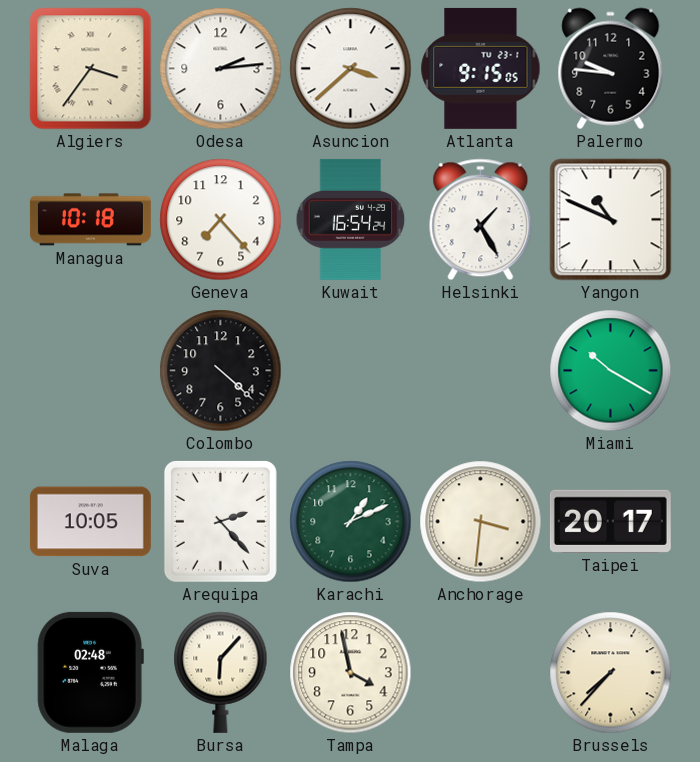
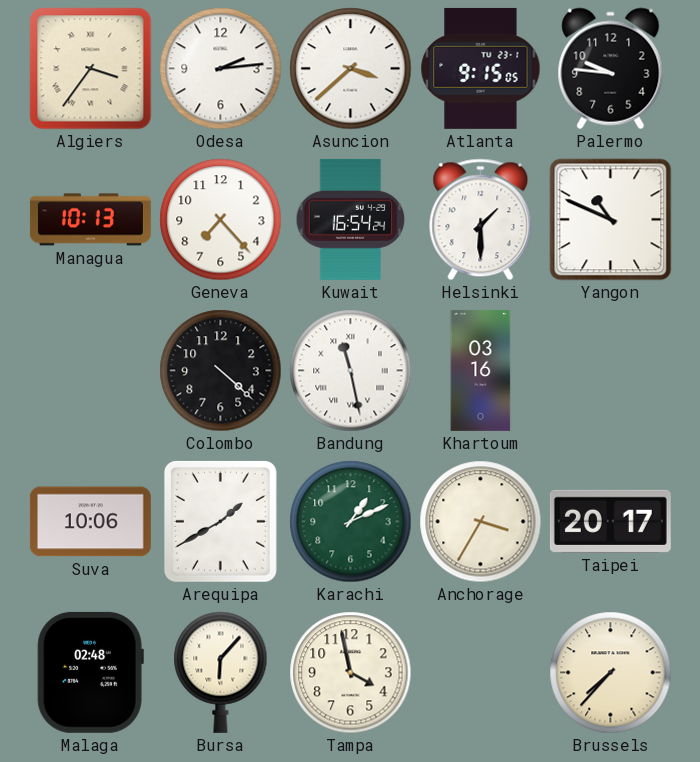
Managua: 10:18 -> 10:13 (90, 220)
Helsinki: 1:25 -> 1:30 (481, 220)
Bandung: none -> 11:28 (351, 371)
Khartoum: none -> 03:16 (481, 370)
Miami: 10:20 -> none (611, 371)
Suva: 10:05 -> 10:06 (90, 522)
Arequipa: 2:23 -> 1:40 (220, 521)
Anchorage: 3:31 -> 3:35 (481, 522)
